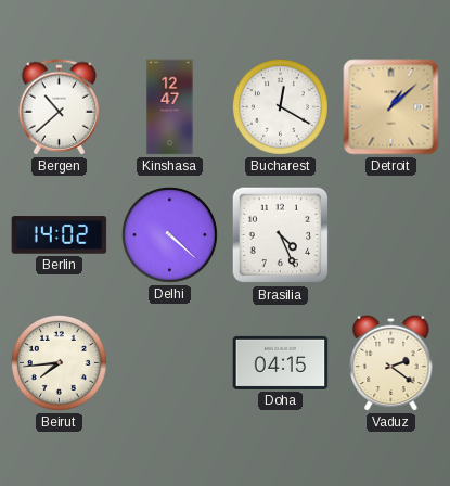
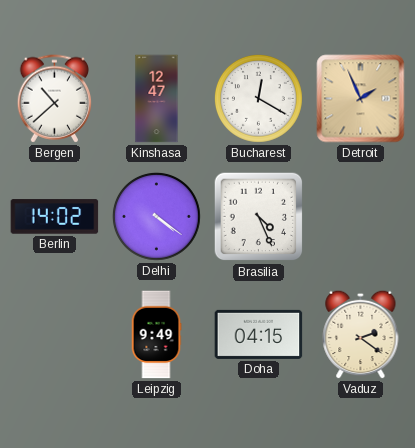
Detroit: 1:08 -> 1:56 (361, 99)
Delhi: 4:22 -> 4:21 (156, 216)
Beirut: 7:44 -> none (59, 362)
Leipzig: none -> 9:49 (156, 335)
